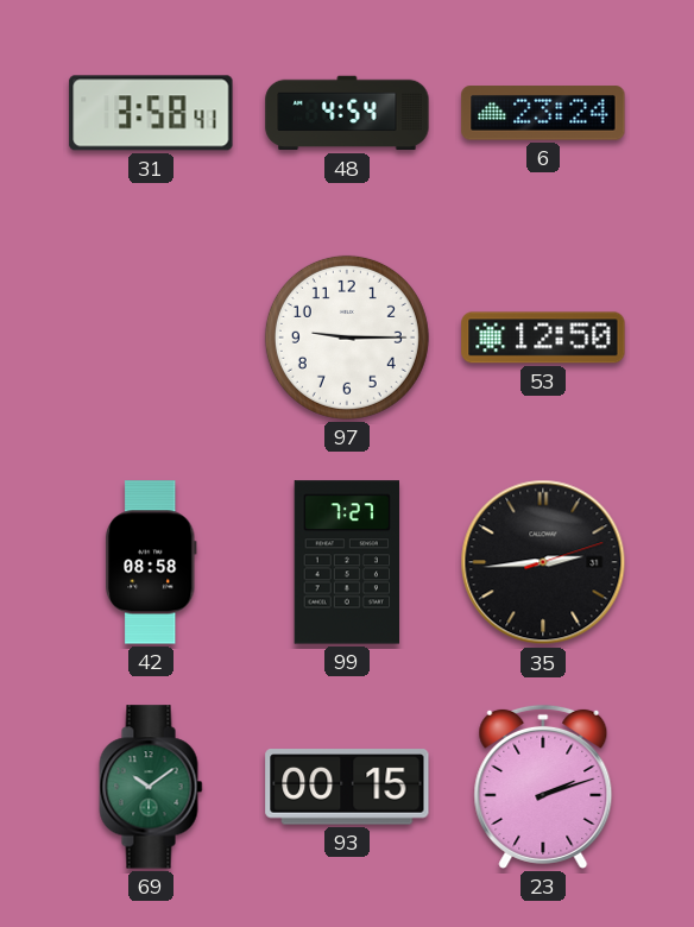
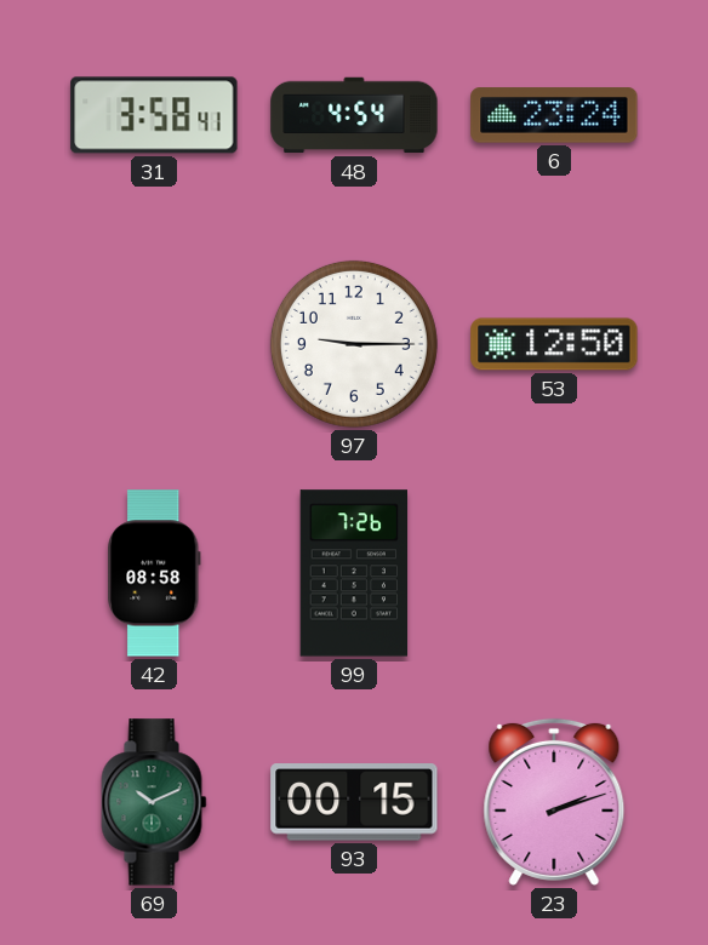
99: 7:27 -> 7:26 (354, 573)
35: 2:44 -> none (543, 562)
69: 10:09 -> 10:11 (154, 802)
